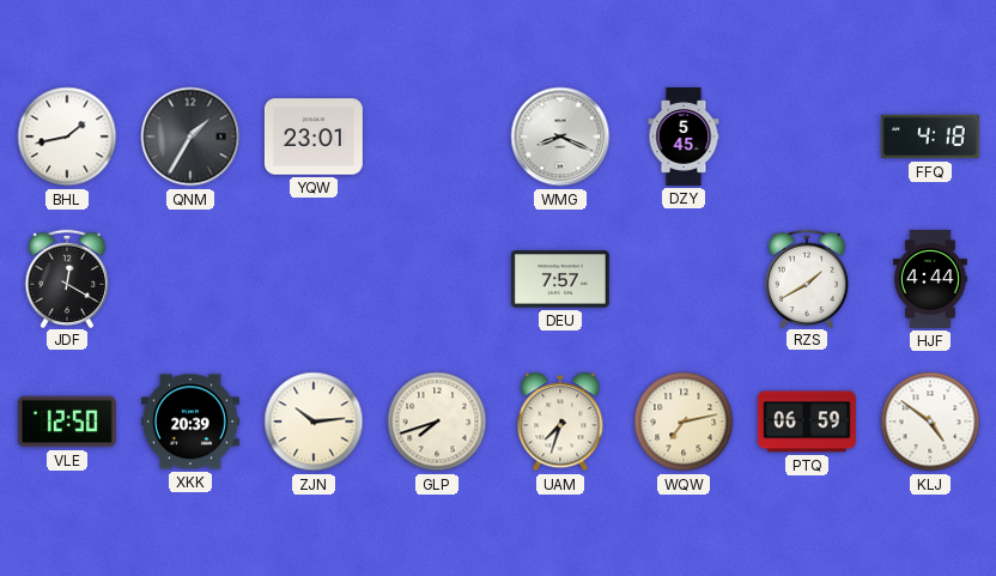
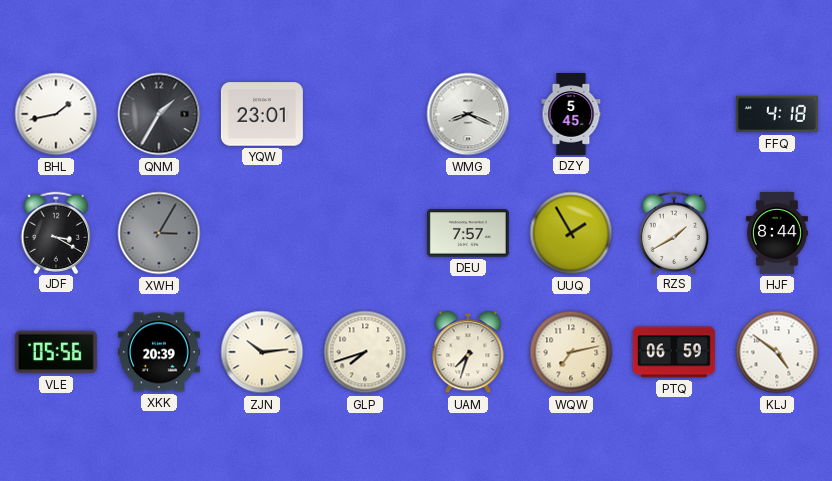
JDF: 12:20 -> 3:20 (55, 232)
XWH: none -> 3:05 (159, 233)
UUQ: none -> 1:55 (571, 233)
HJF: 4:44 -> 8:44 (777, 233)
VLE: 12:50 -> 05:56 (56, 352)
